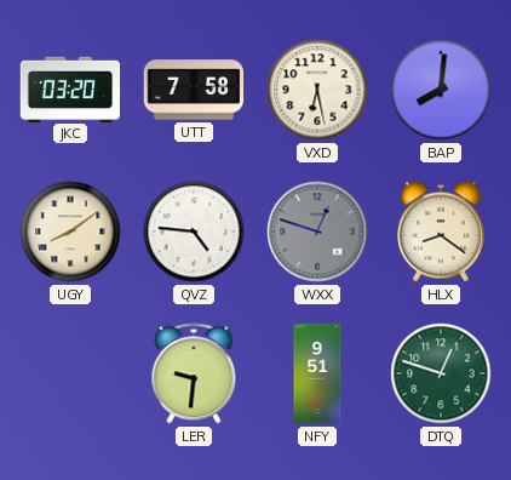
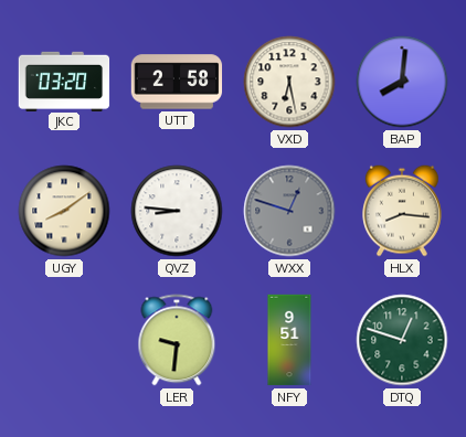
UTT: 7:58 -> 2:58 (177, 82)
QVZ: 4:46 -> 8:46 (177, 211)
HLX: 8:21 -> 8:16 (403, 211)
